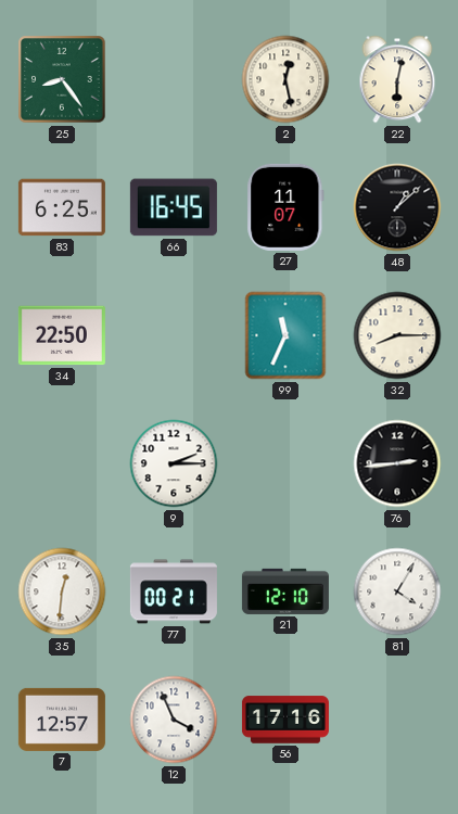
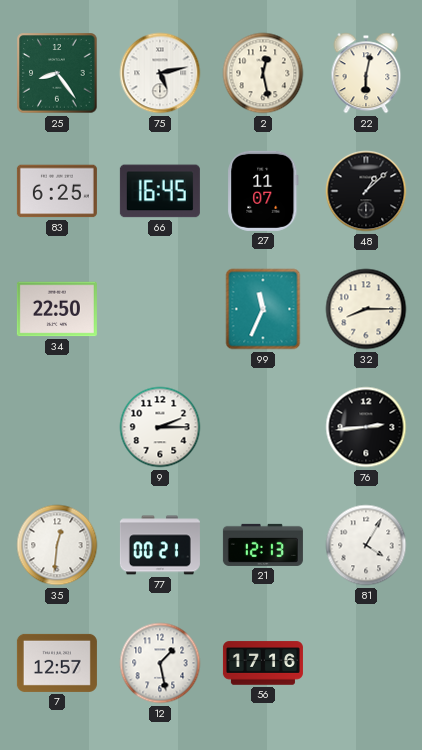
75: none -> 5:13 (160, 73)
21: 12:10 -> 12:13 (263, 545)
12: 3:56 -> 1:28 (160, 663)
